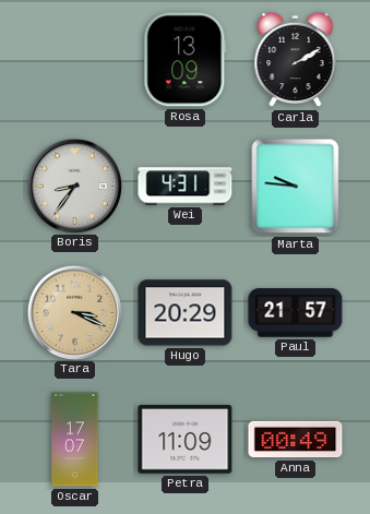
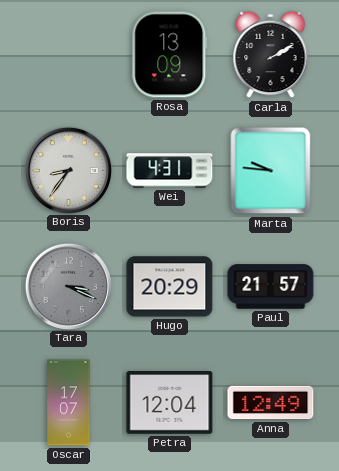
Tara dial: champagne -> grey (68, 286)
Petra: 11:09 -> 12:04 (170, 403)
Anna: 00:49 -> 12:49 (271, 403)
